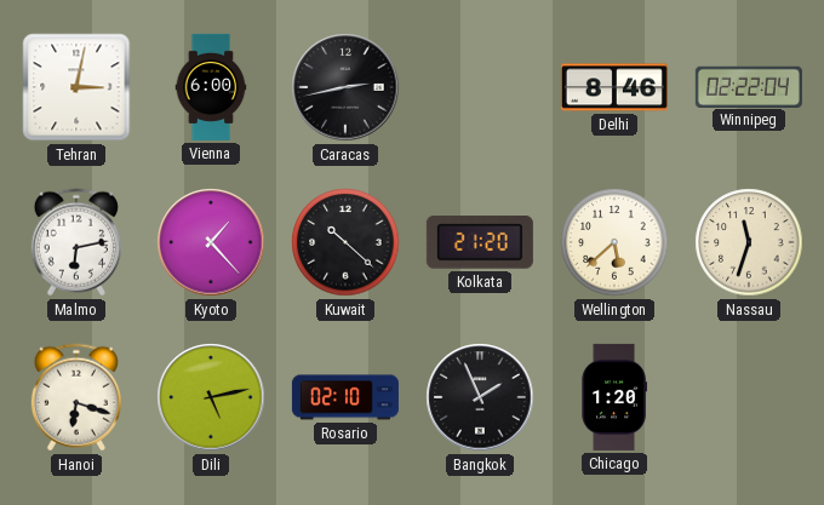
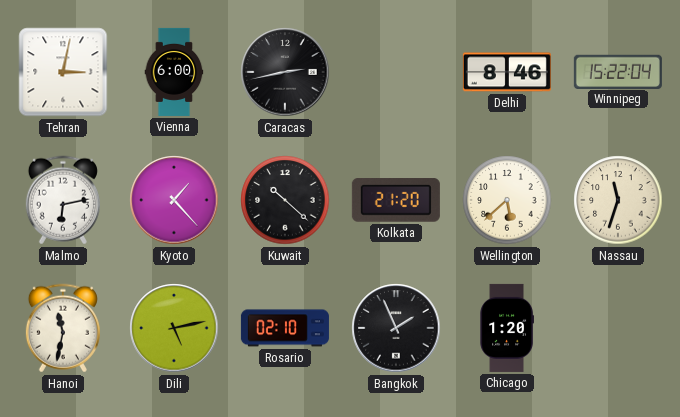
Winnipeg: 02:22 -> 15:22 (618, 71)
Hanoi: 6:18 -> 11:32 (63, 328)
